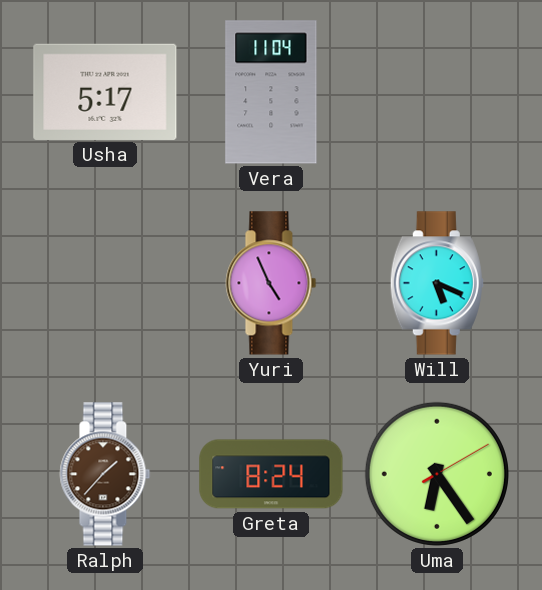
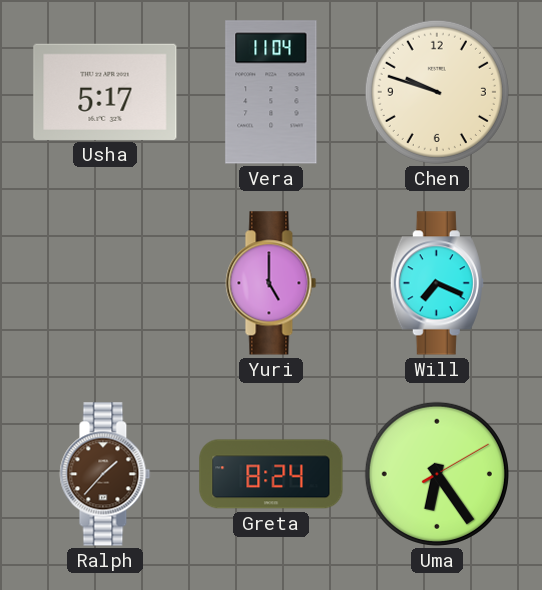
Chen: none -> 9:48 (437, 92)
Yuri: 4:56 -> 5:00 (271, 283)
Will: 5:19 -> 7:19 (437, 283)
